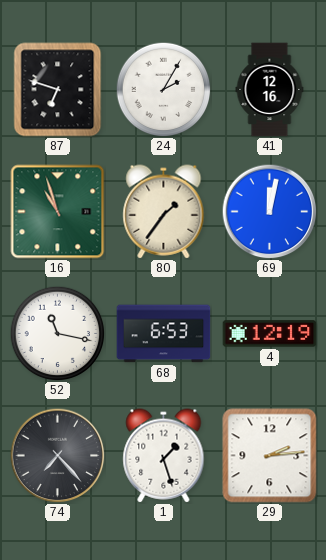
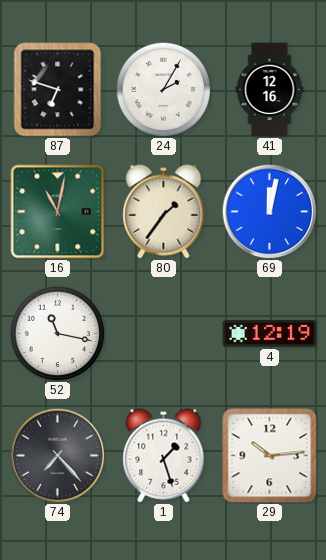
16: 10:57 -> 11:02 (58, 212)
68: 6:53 -> none (164, 334)
29: 2:14 -> 10:14 (270, 456)
